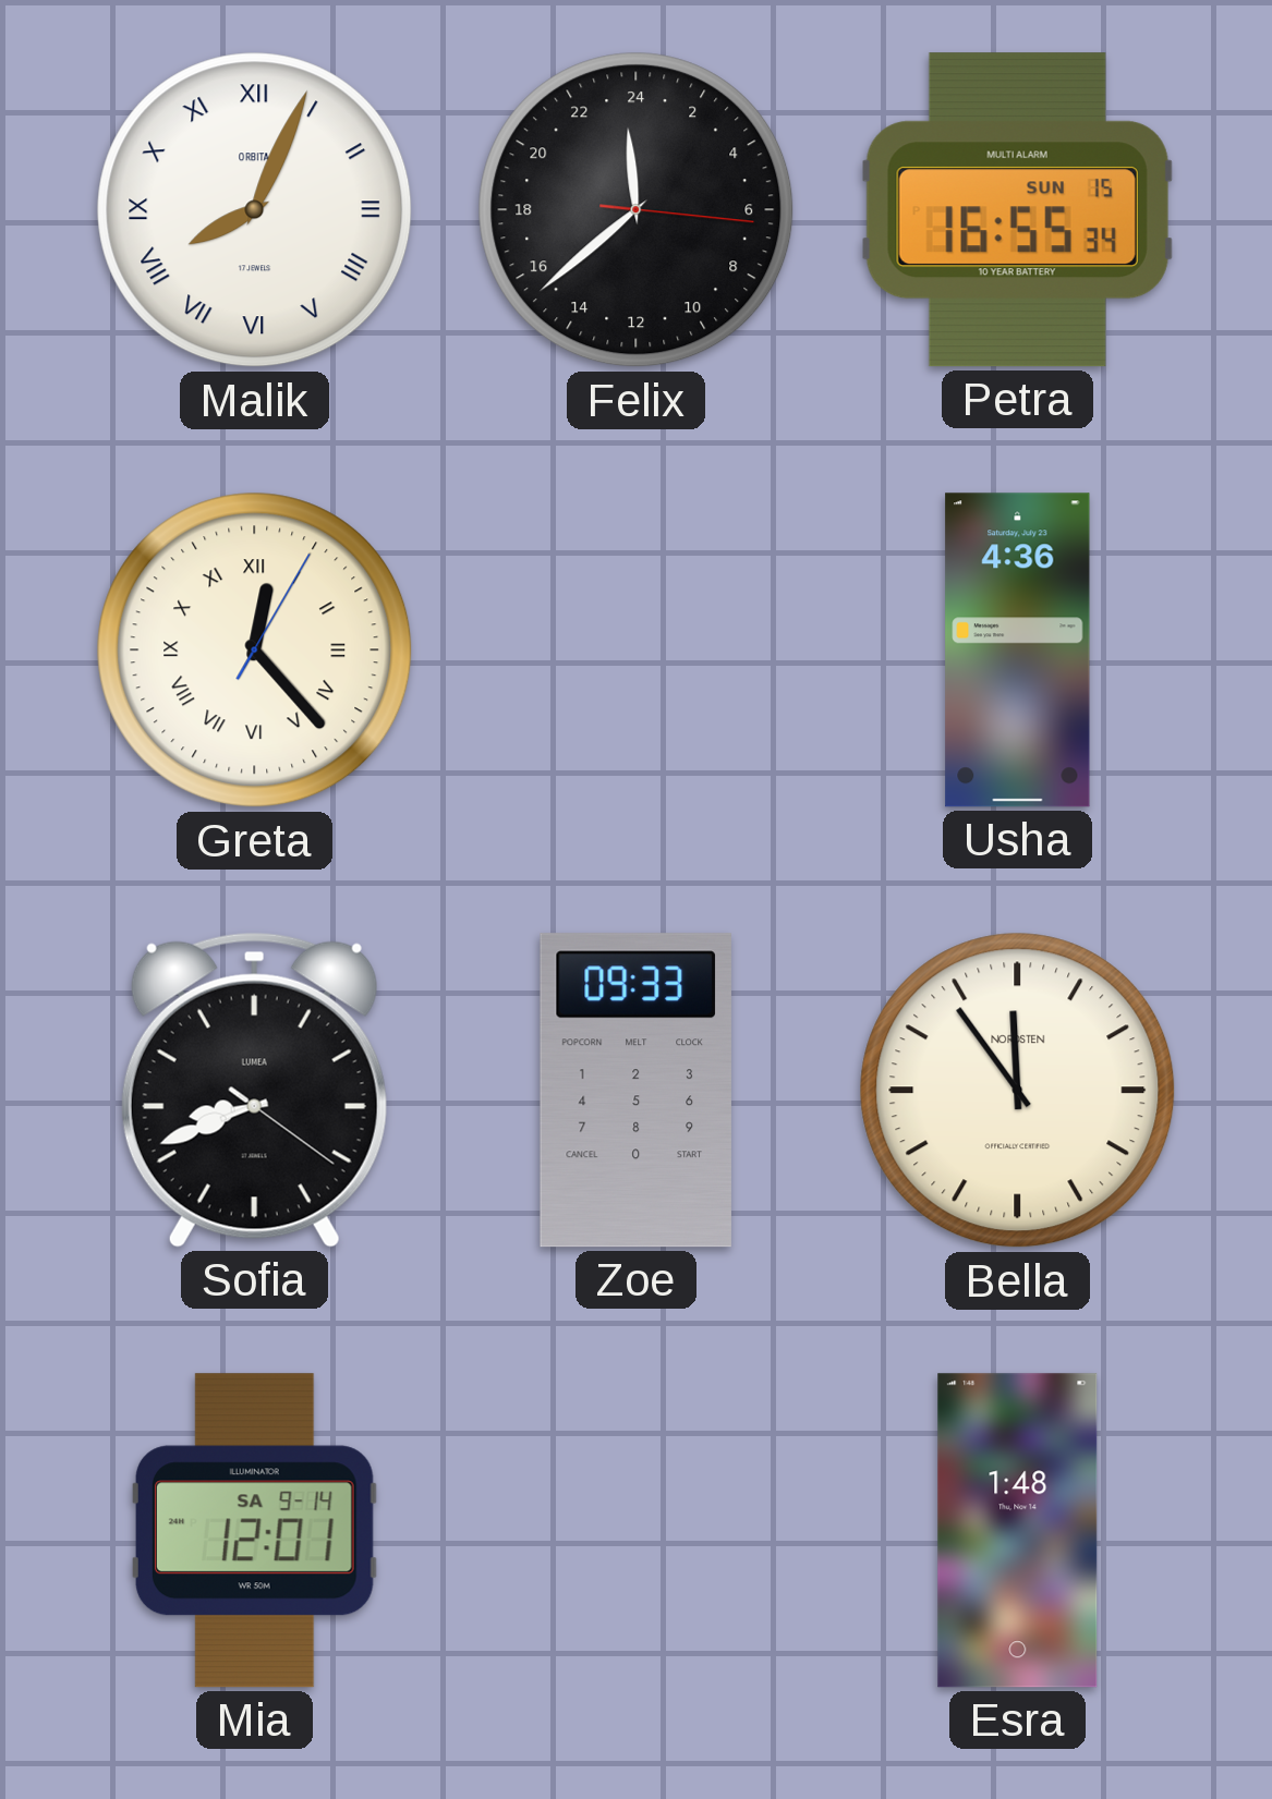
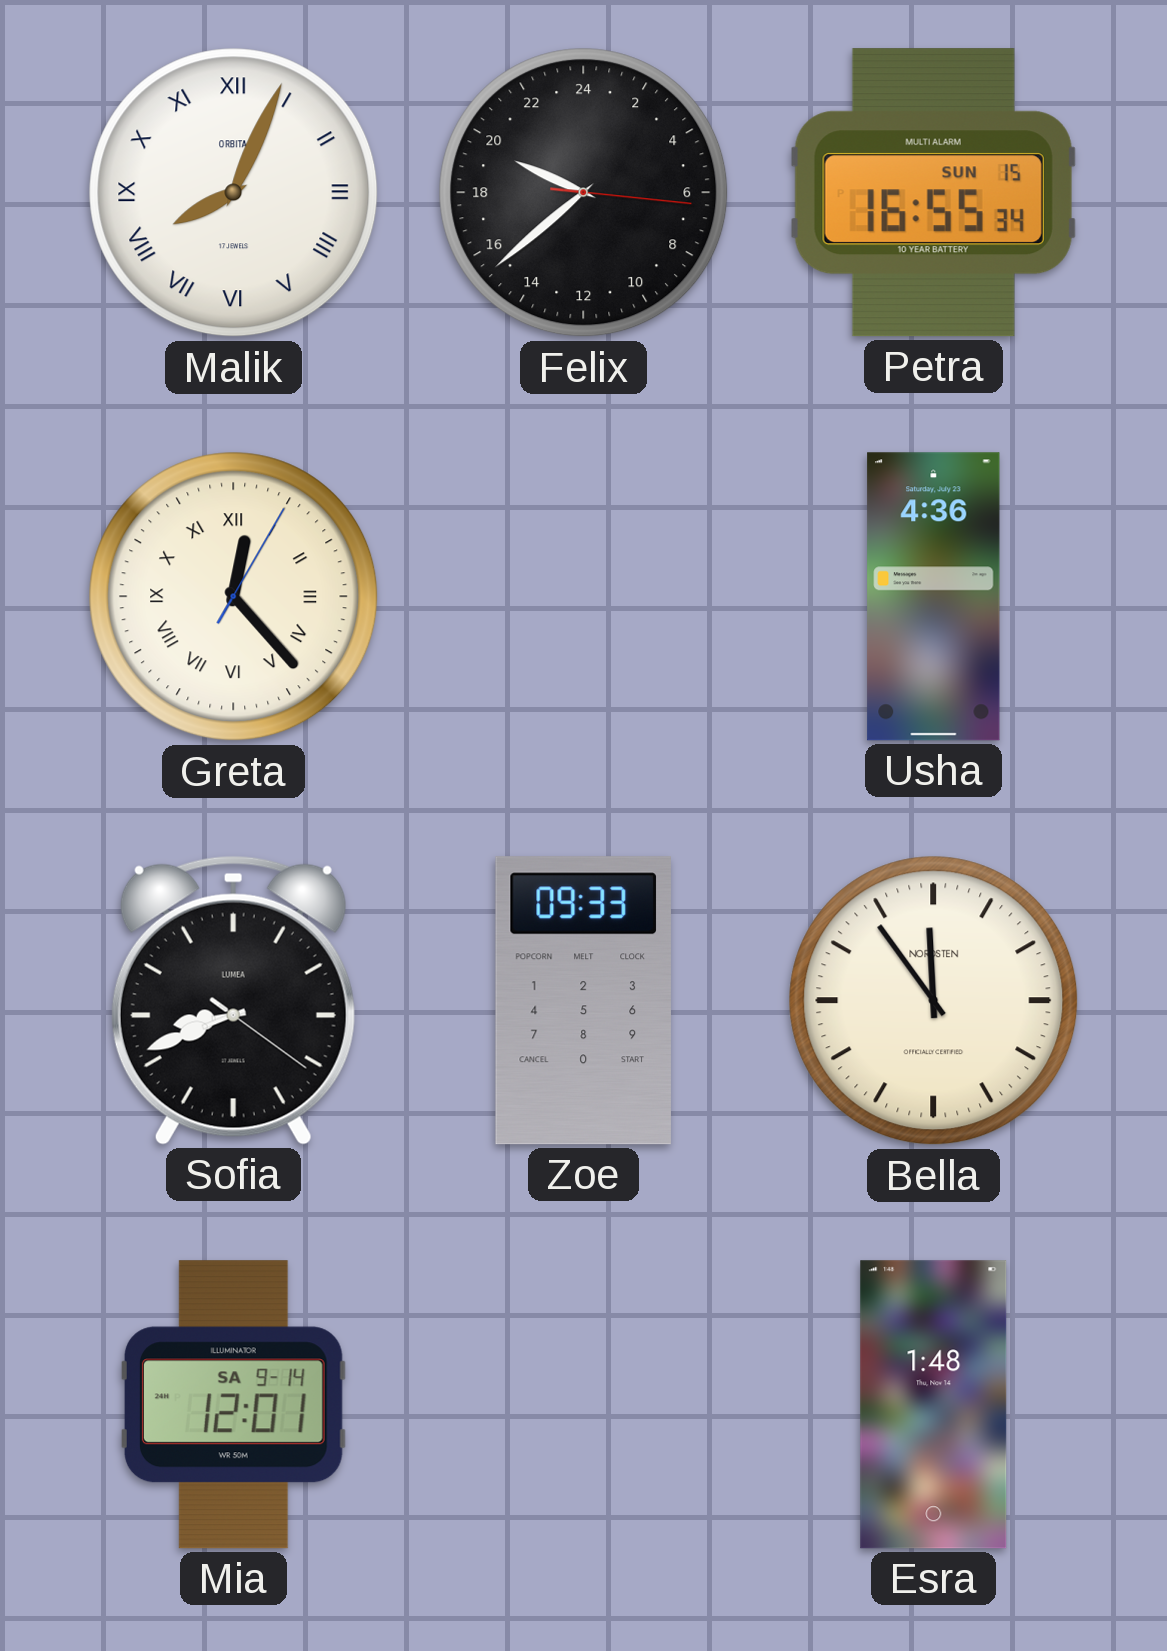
Felix: 23:38 -> 19:38 (584, 193)
